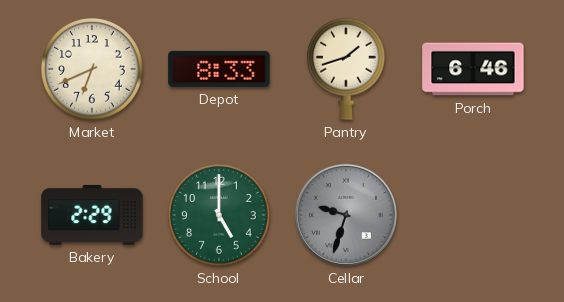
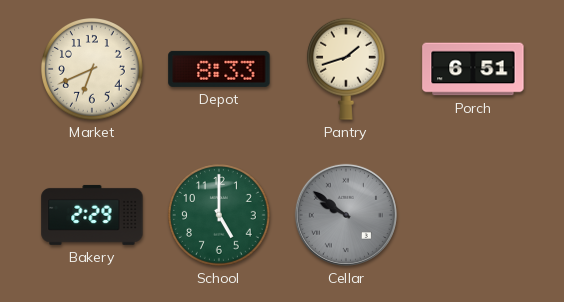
Porch: 6:46 -> 6:51 (473, 69)
Cellar: 9:33 -> 9:51 (346, 215)
